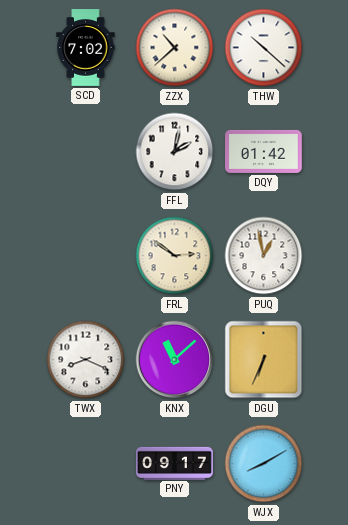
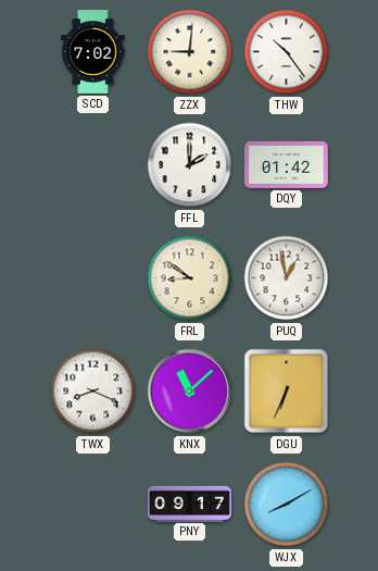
ZZX: 10:38 -> 9:01 (190, 52)
THW: 10:22 -> 10:24 (287, 52)
FFL: 2:02 -> 2:00 (190, 165)
FRL: 2:51 -> 8:51 (190, 278)
